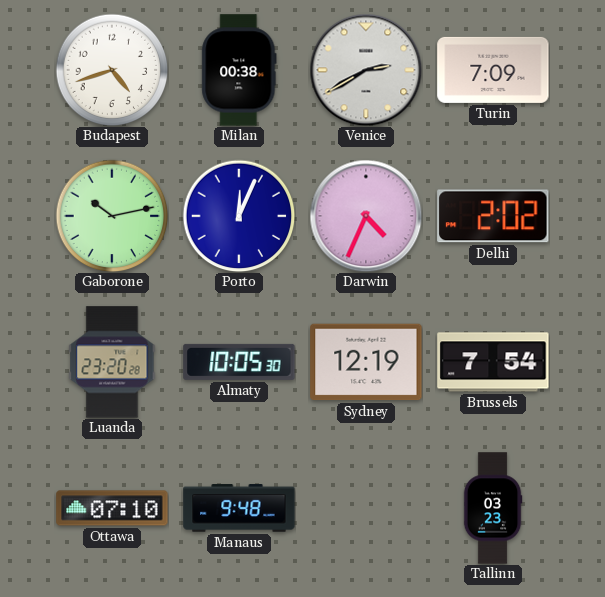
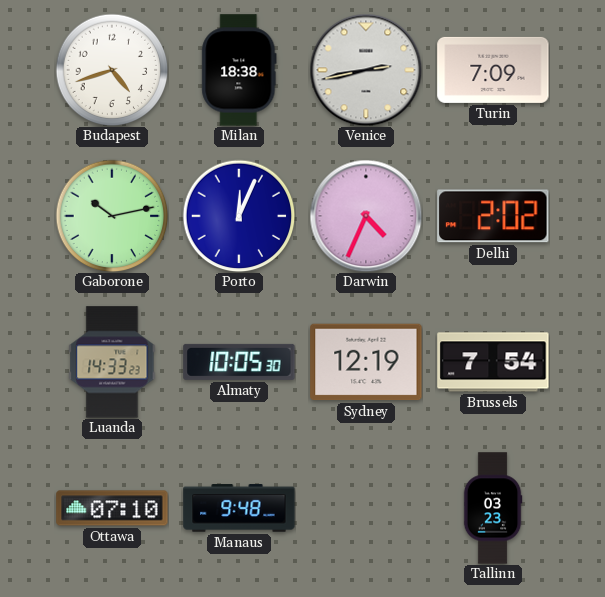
Milan: 00:38 -> 18:38 (239, 70)
Venice: 2:40 -> 2:43 (366, 70)
Luanda: 23:20 -> 14:33 (112, 362)
